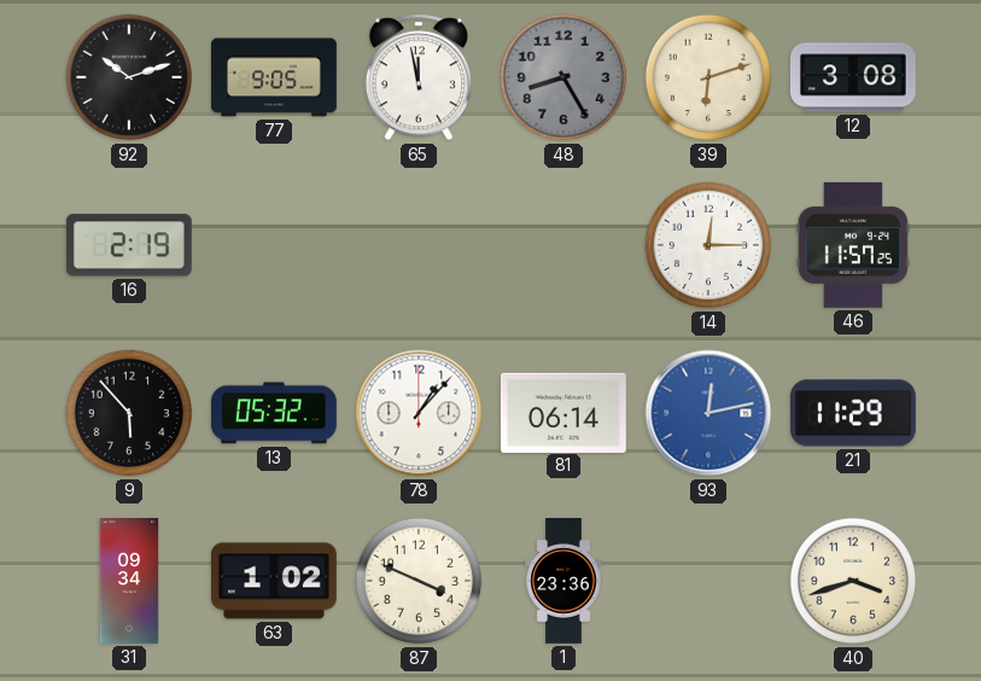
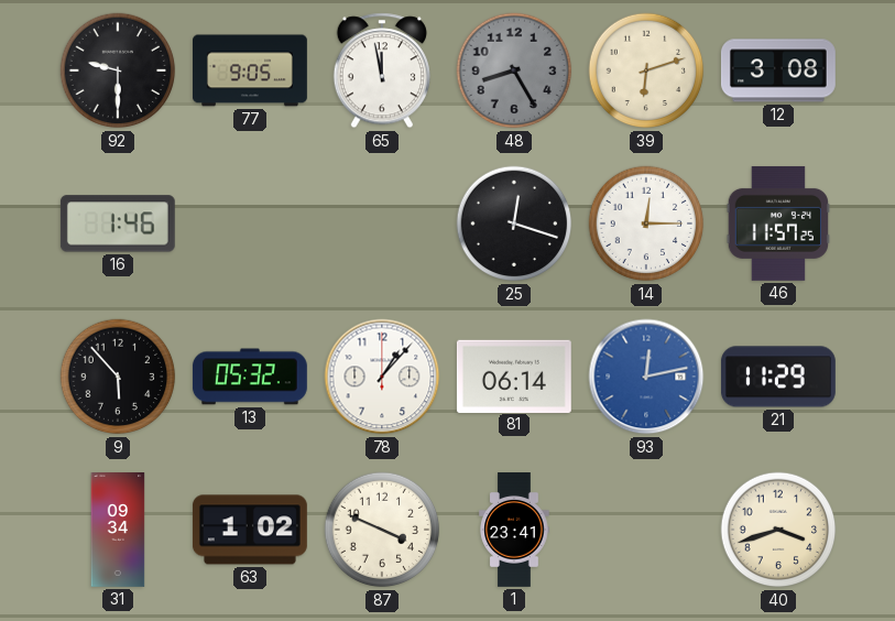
92: 10:12 -> 9:30 (118, 70)
16: 2:19 -> 1:46 (118, 224)
25: none -> 12:18 (514, 224)
1: 23:36 -> 23:41 (514, 531)
